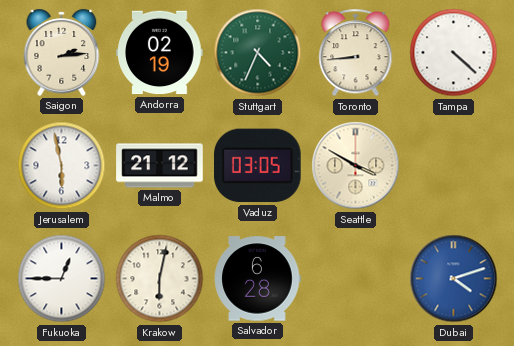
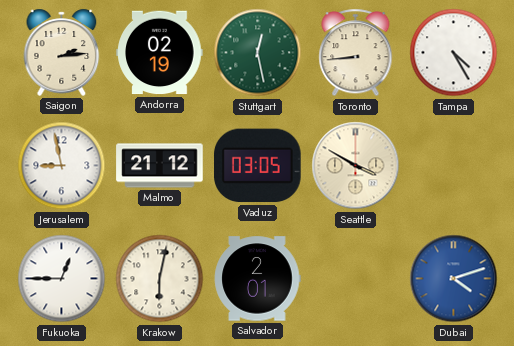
Stuttgart: 4:34 -> 12:28 (258, 53)
Tampa: 4:22 -> 4:25 (454, 53)
Jerusalem: 5:58 -> 8:58 (62, 166)
Salvador: 6:28 -> 2:01 (257, 279)
